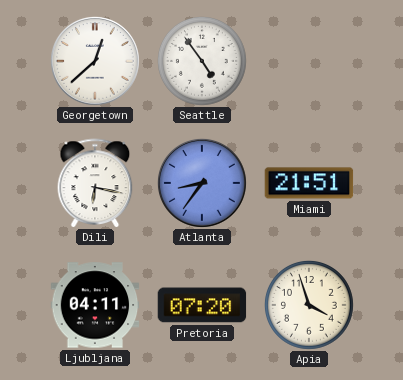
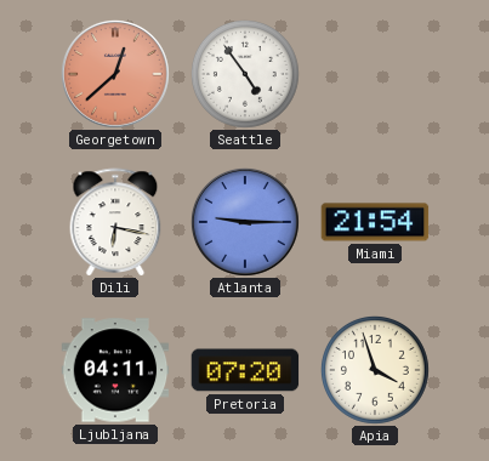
Georgetown dial: white -> salmon (115, 75)
Atlanta: 8:36 -> 9:15 (245, 223)
Miami: 21:51 -> 21:54 (375, 222)
